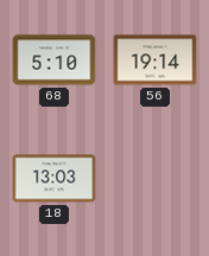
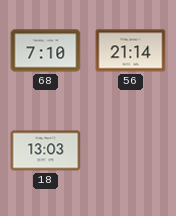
68: 5:10 -> 7:10 (46, 51)
56: 19:14 -> 21:14 (131, 51)
